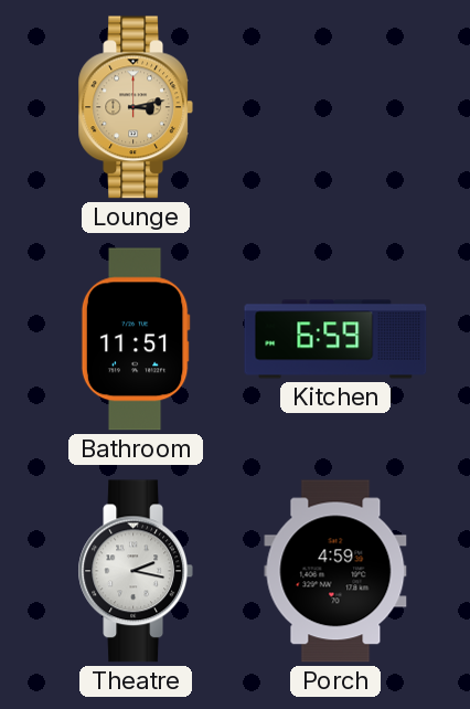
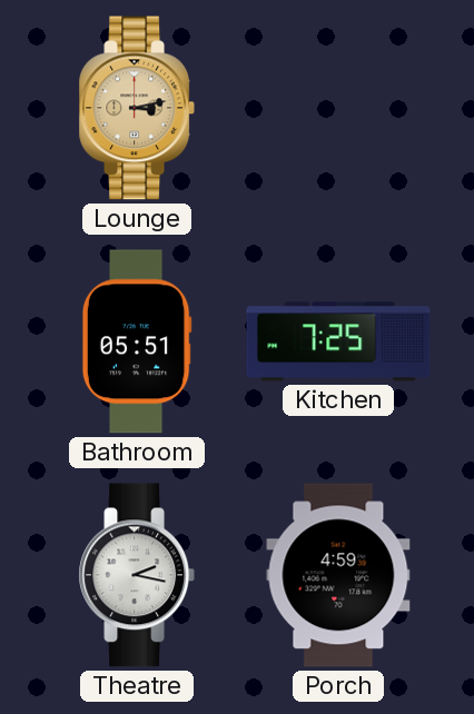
Bathroom: 11:51 -> 05:51 (137, 341)
Kitchen: 6:59 -> 7:25 (338, 341)
